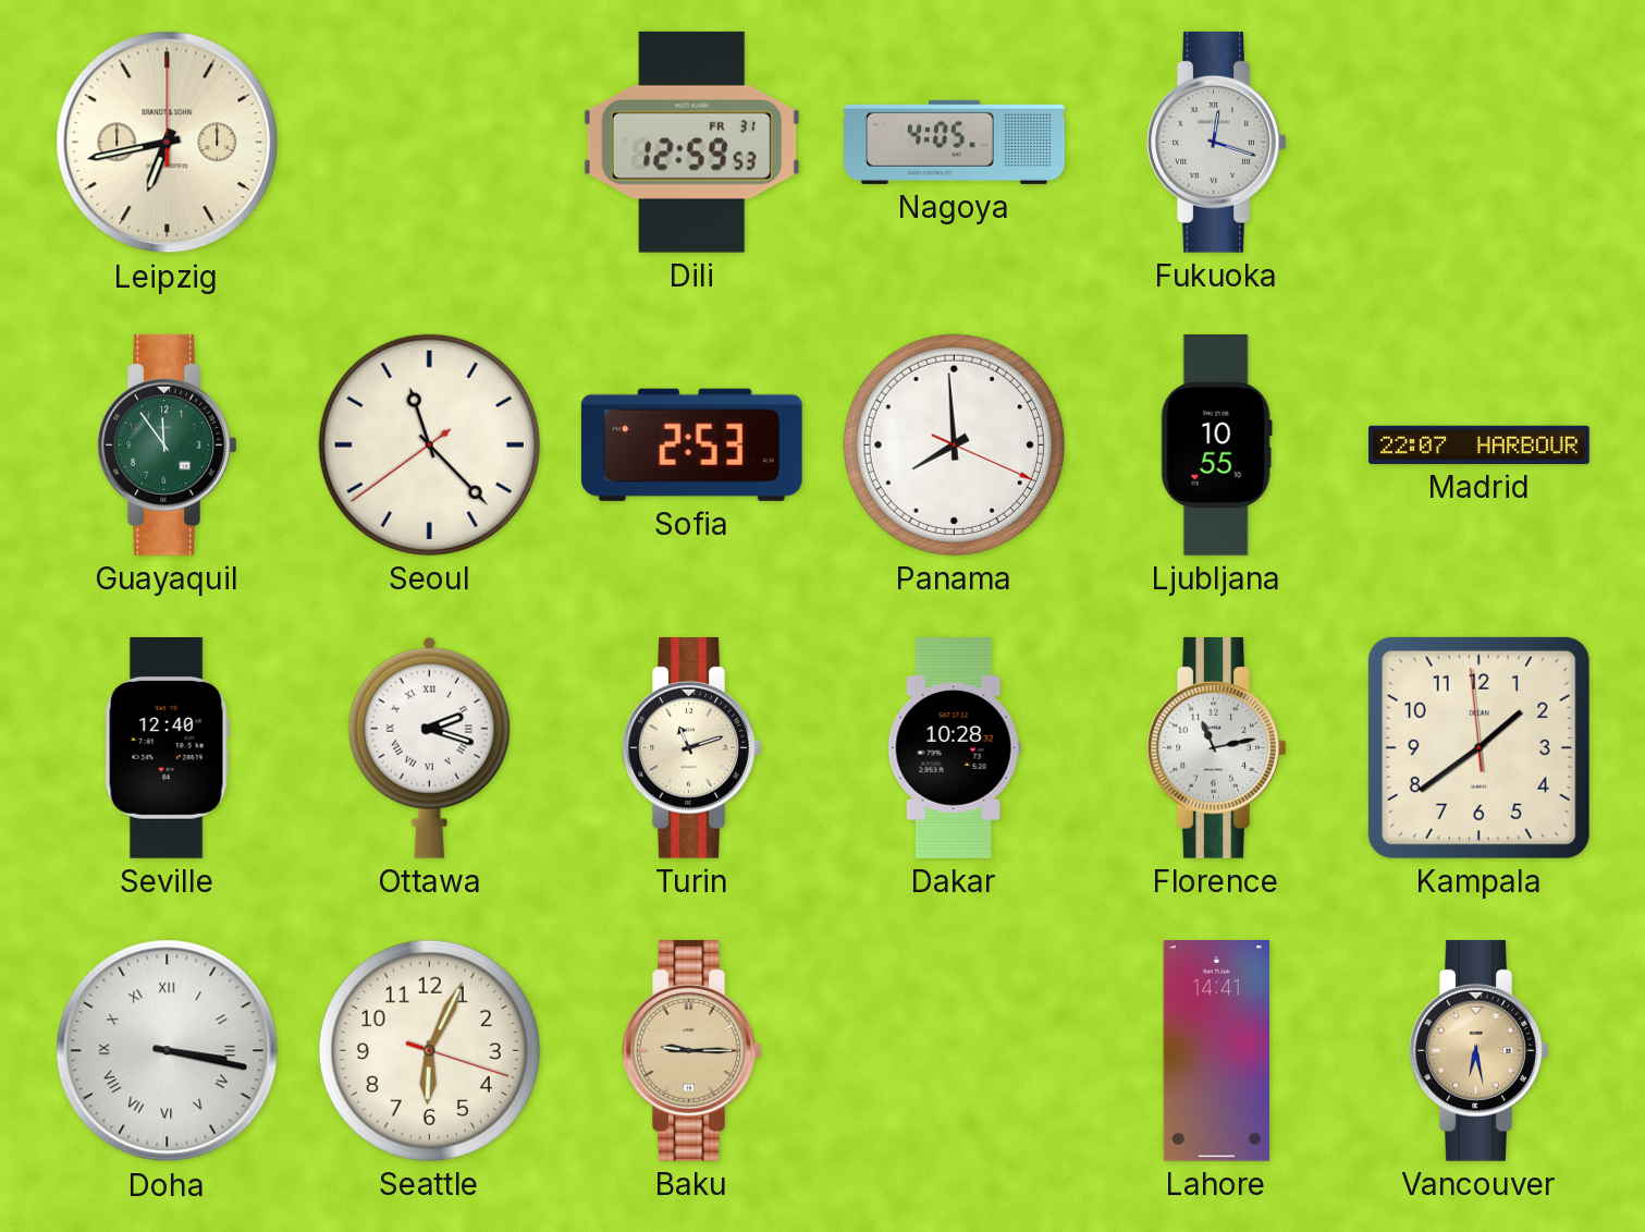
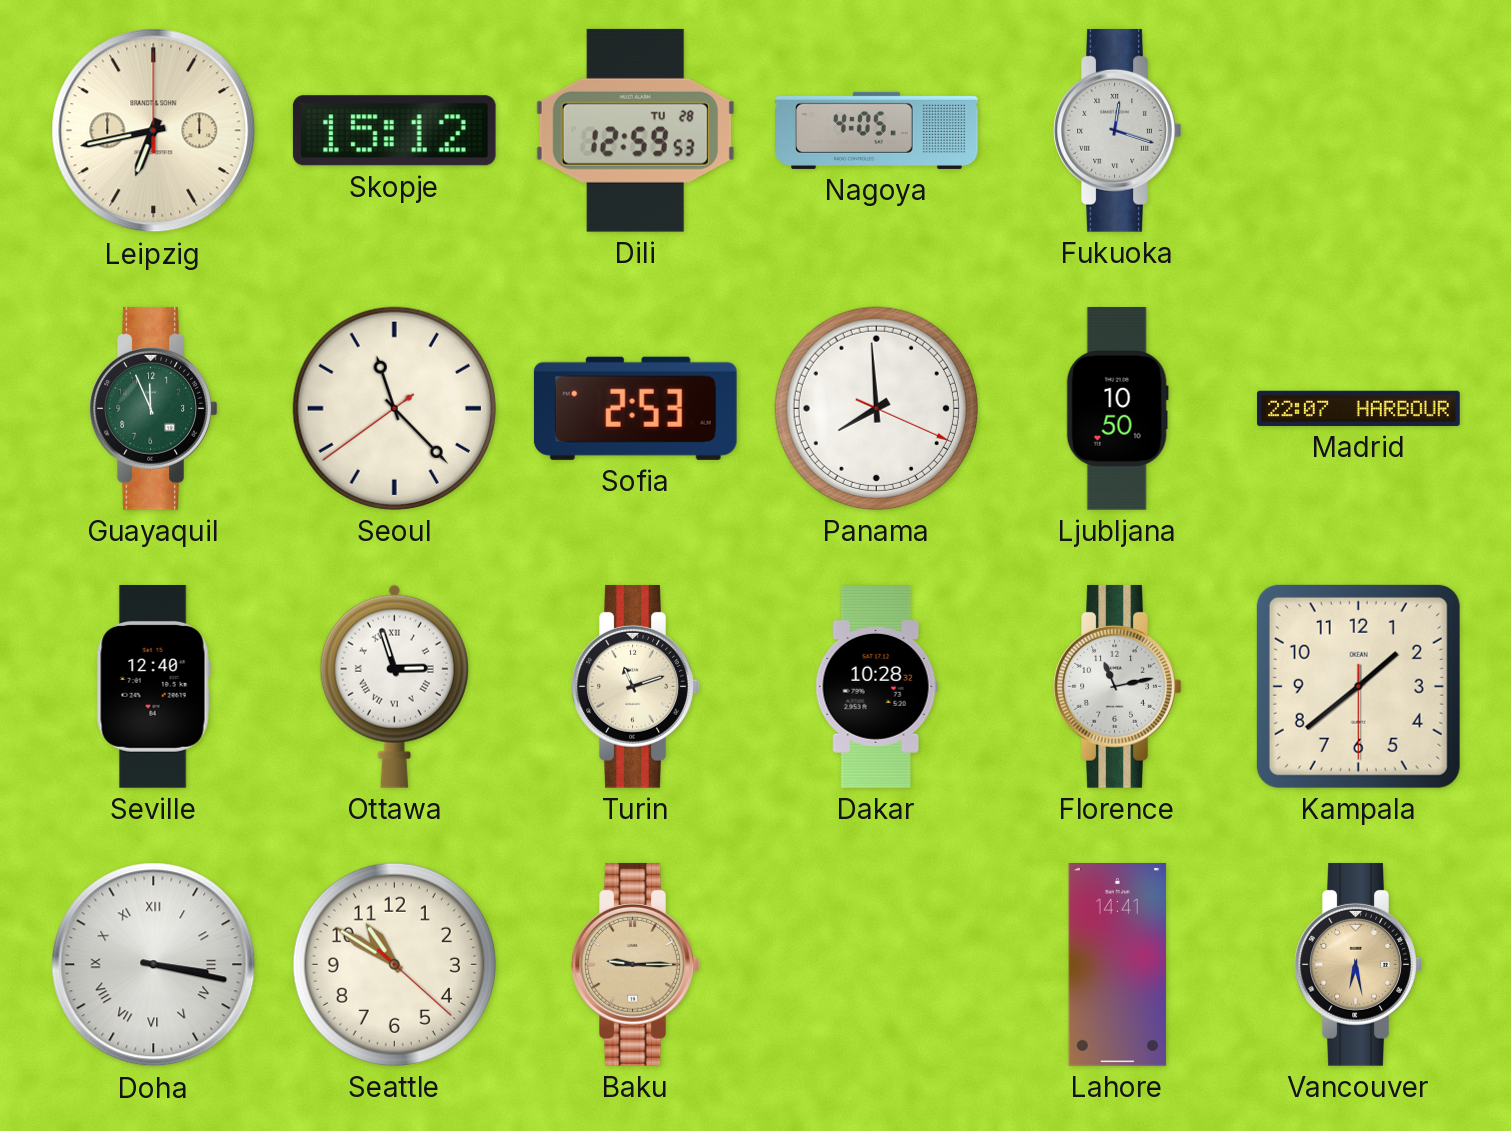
Skopje: none -> 15:12 (394, 131)
Dili date: FR 31 -> TU 28 (635, 130)
Guayaquil: 11:54 -> 11:56 (154, 408)
Ljubljana: 10:55 -> 10:50 (1117, 409)
Ottawa: 2:18 -> 2:57 (394, 686)
Kampala: 1:38:59 -> 1:38:30 (1358, 686)
Seattle: 6:04 -> 10:50 (394, 964)
